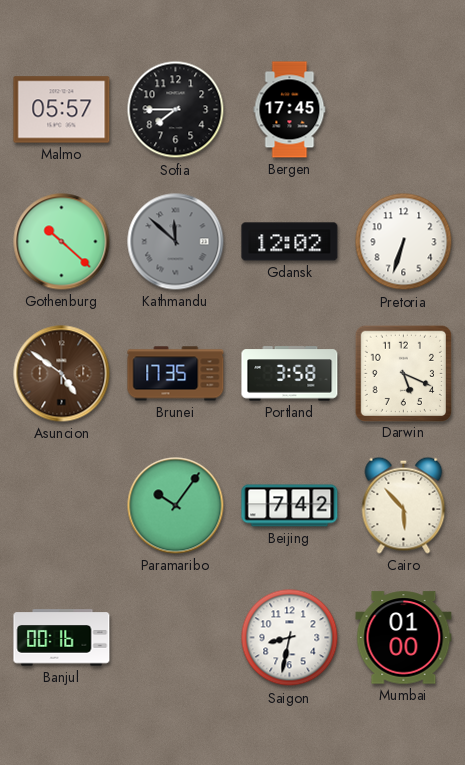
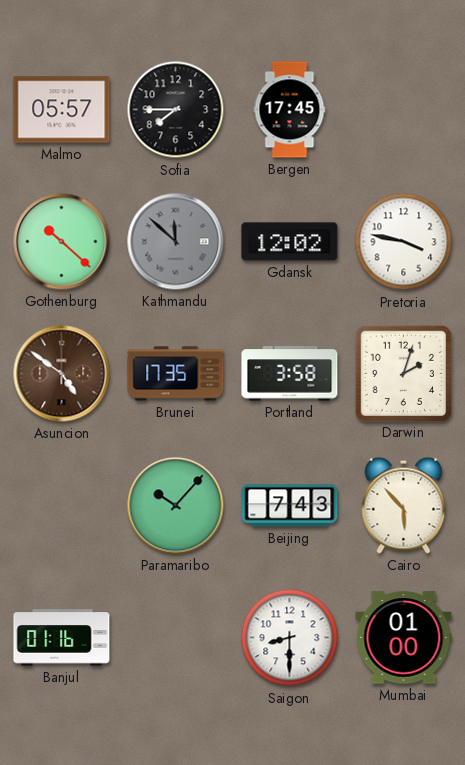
Pretoria: 6:33 -> 3:47 (404, 242)
Darwin: 5:19 -> 2:03 (403, 373)
Paramaribo: 10:06 -> 10:07 (176, 506)
Beijing: 7:42 -> 7:43 (290, 506)
Banjul: 00:16 -> 01:16 (62, 638)
Saigon: 8:32 -> 8:30 (290, 638)
